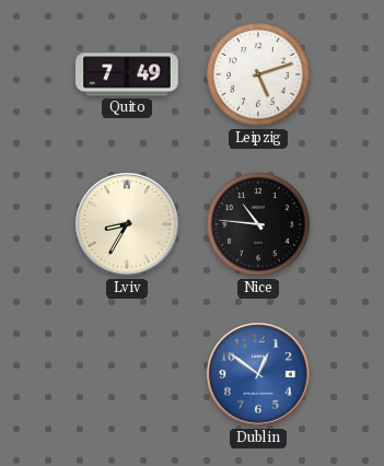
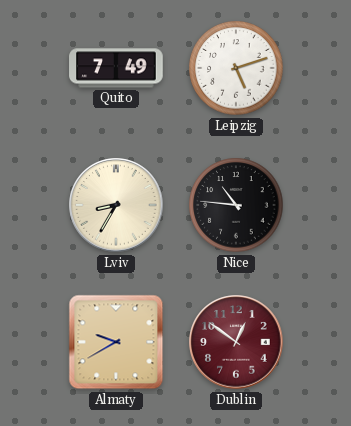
Almaty: none -> 9:40 (116, 342)
Dublin dial: blue -> burgundy (236, 342)
